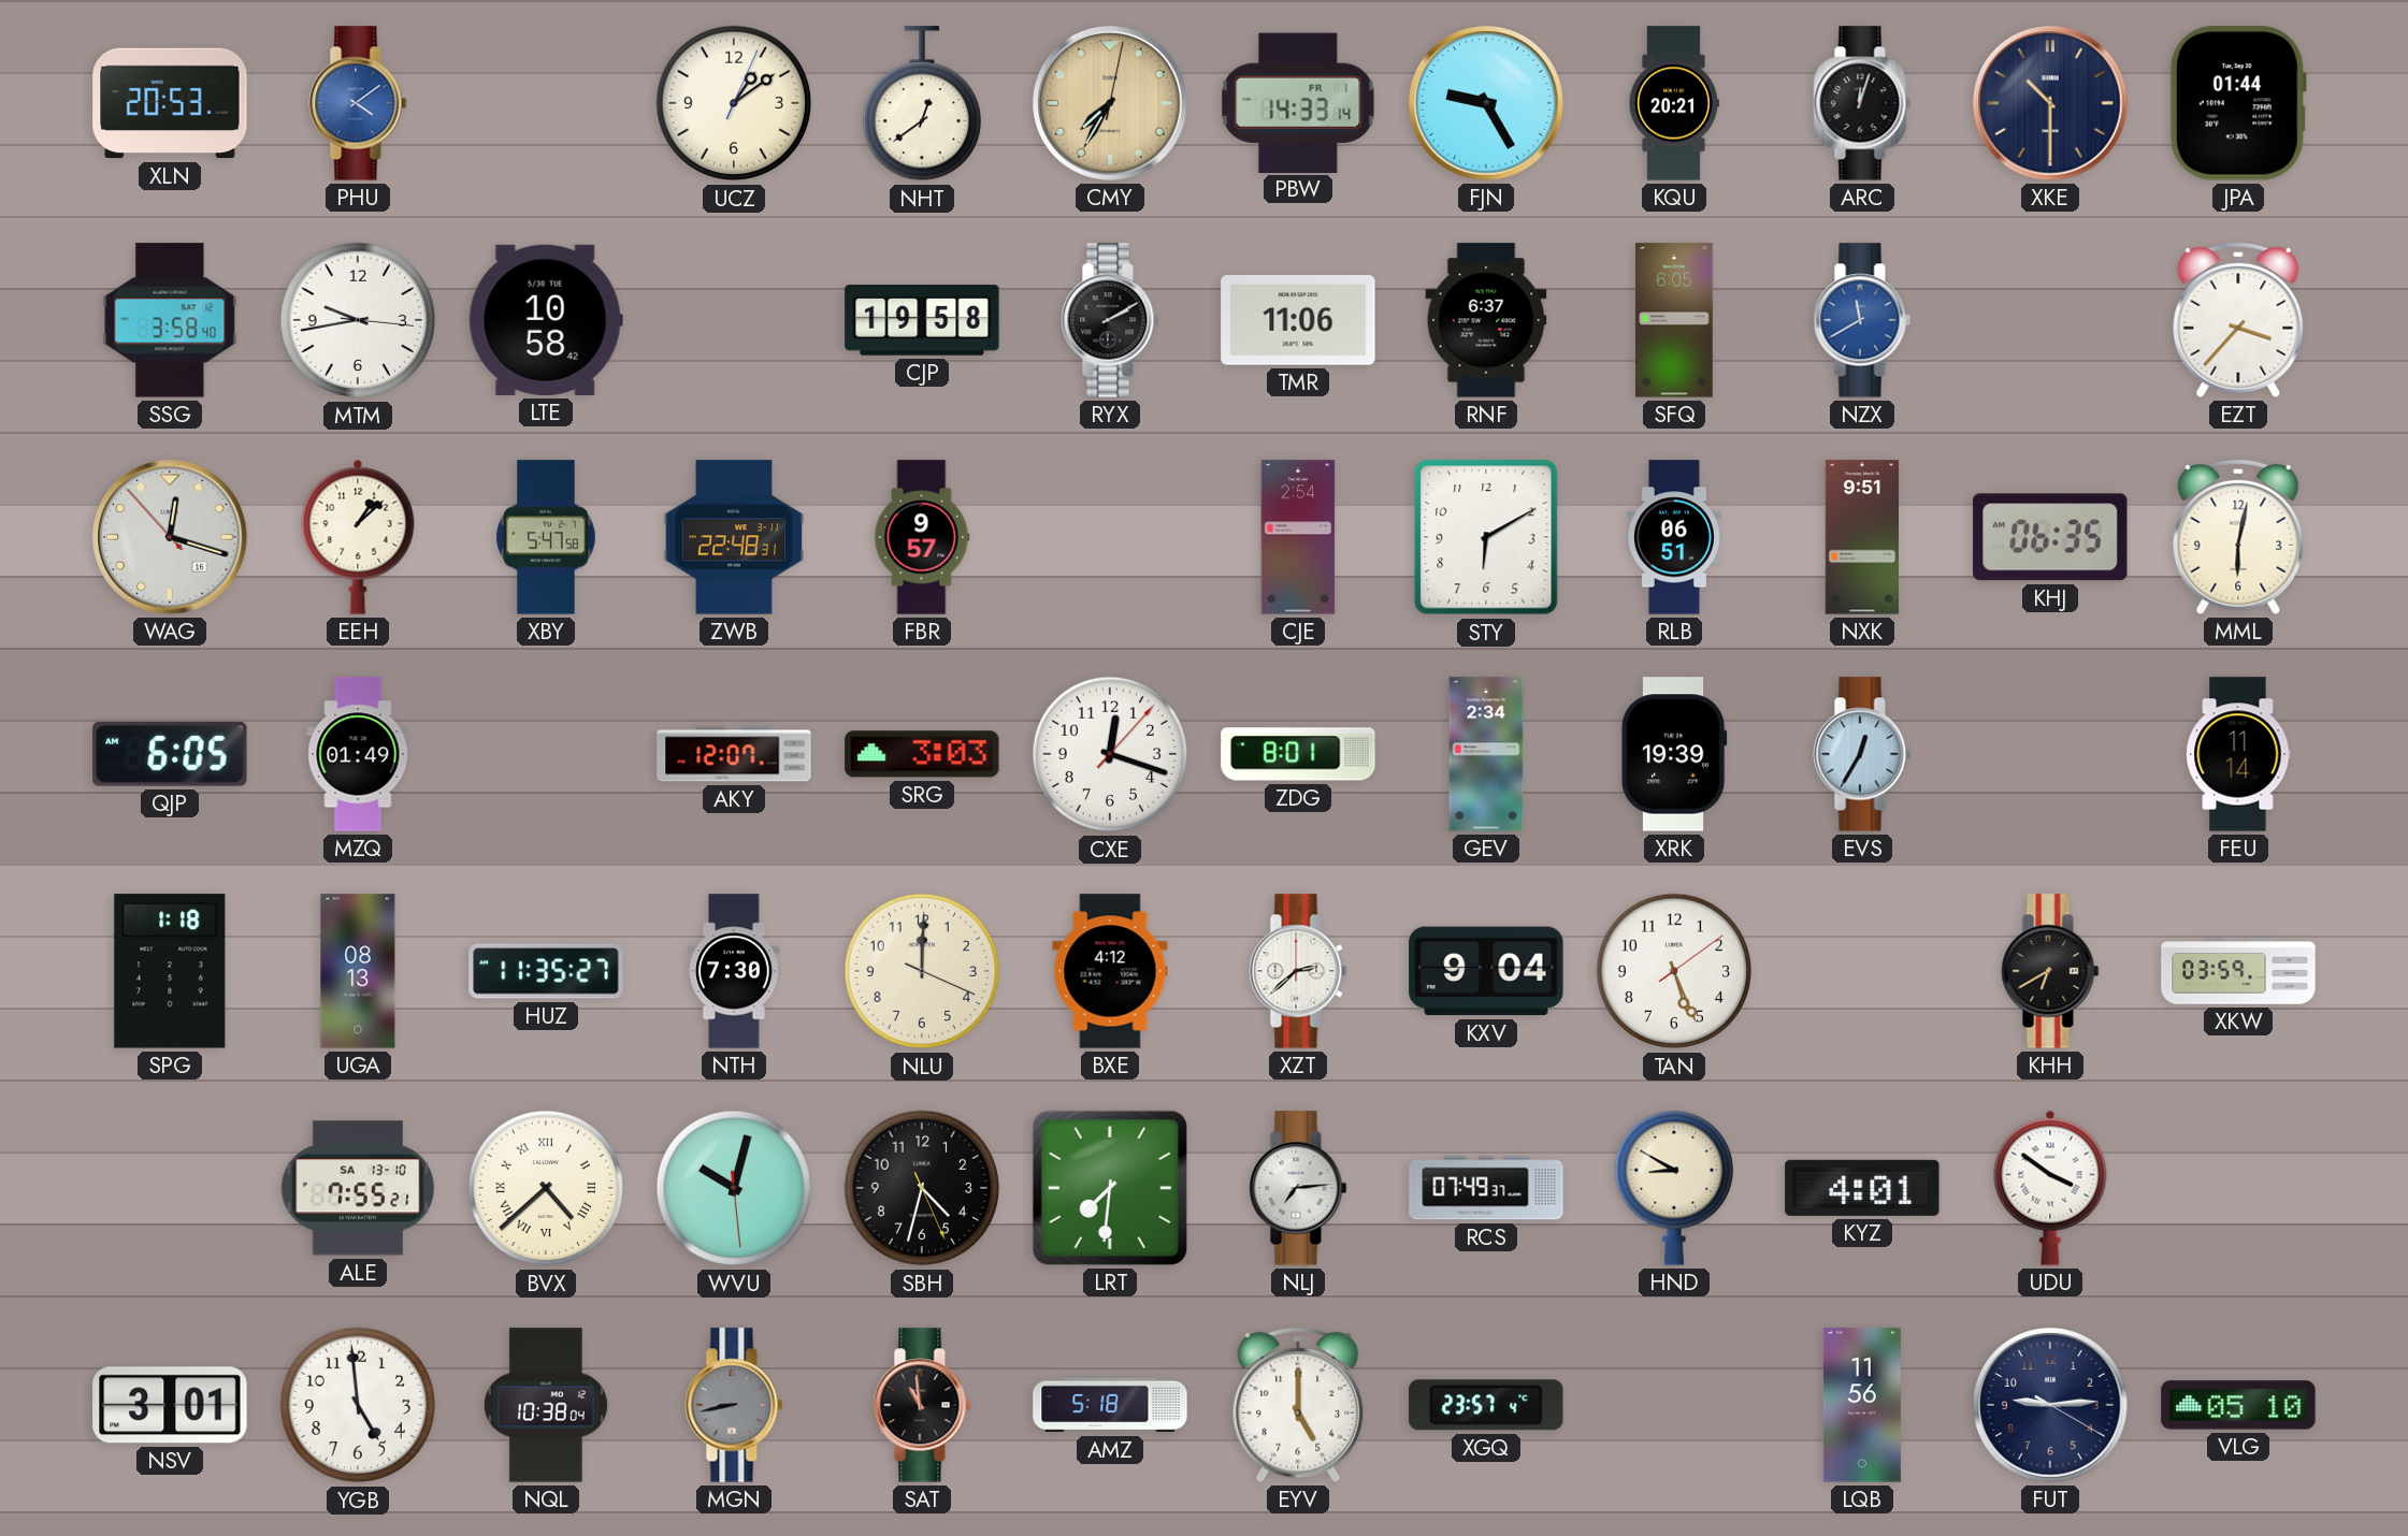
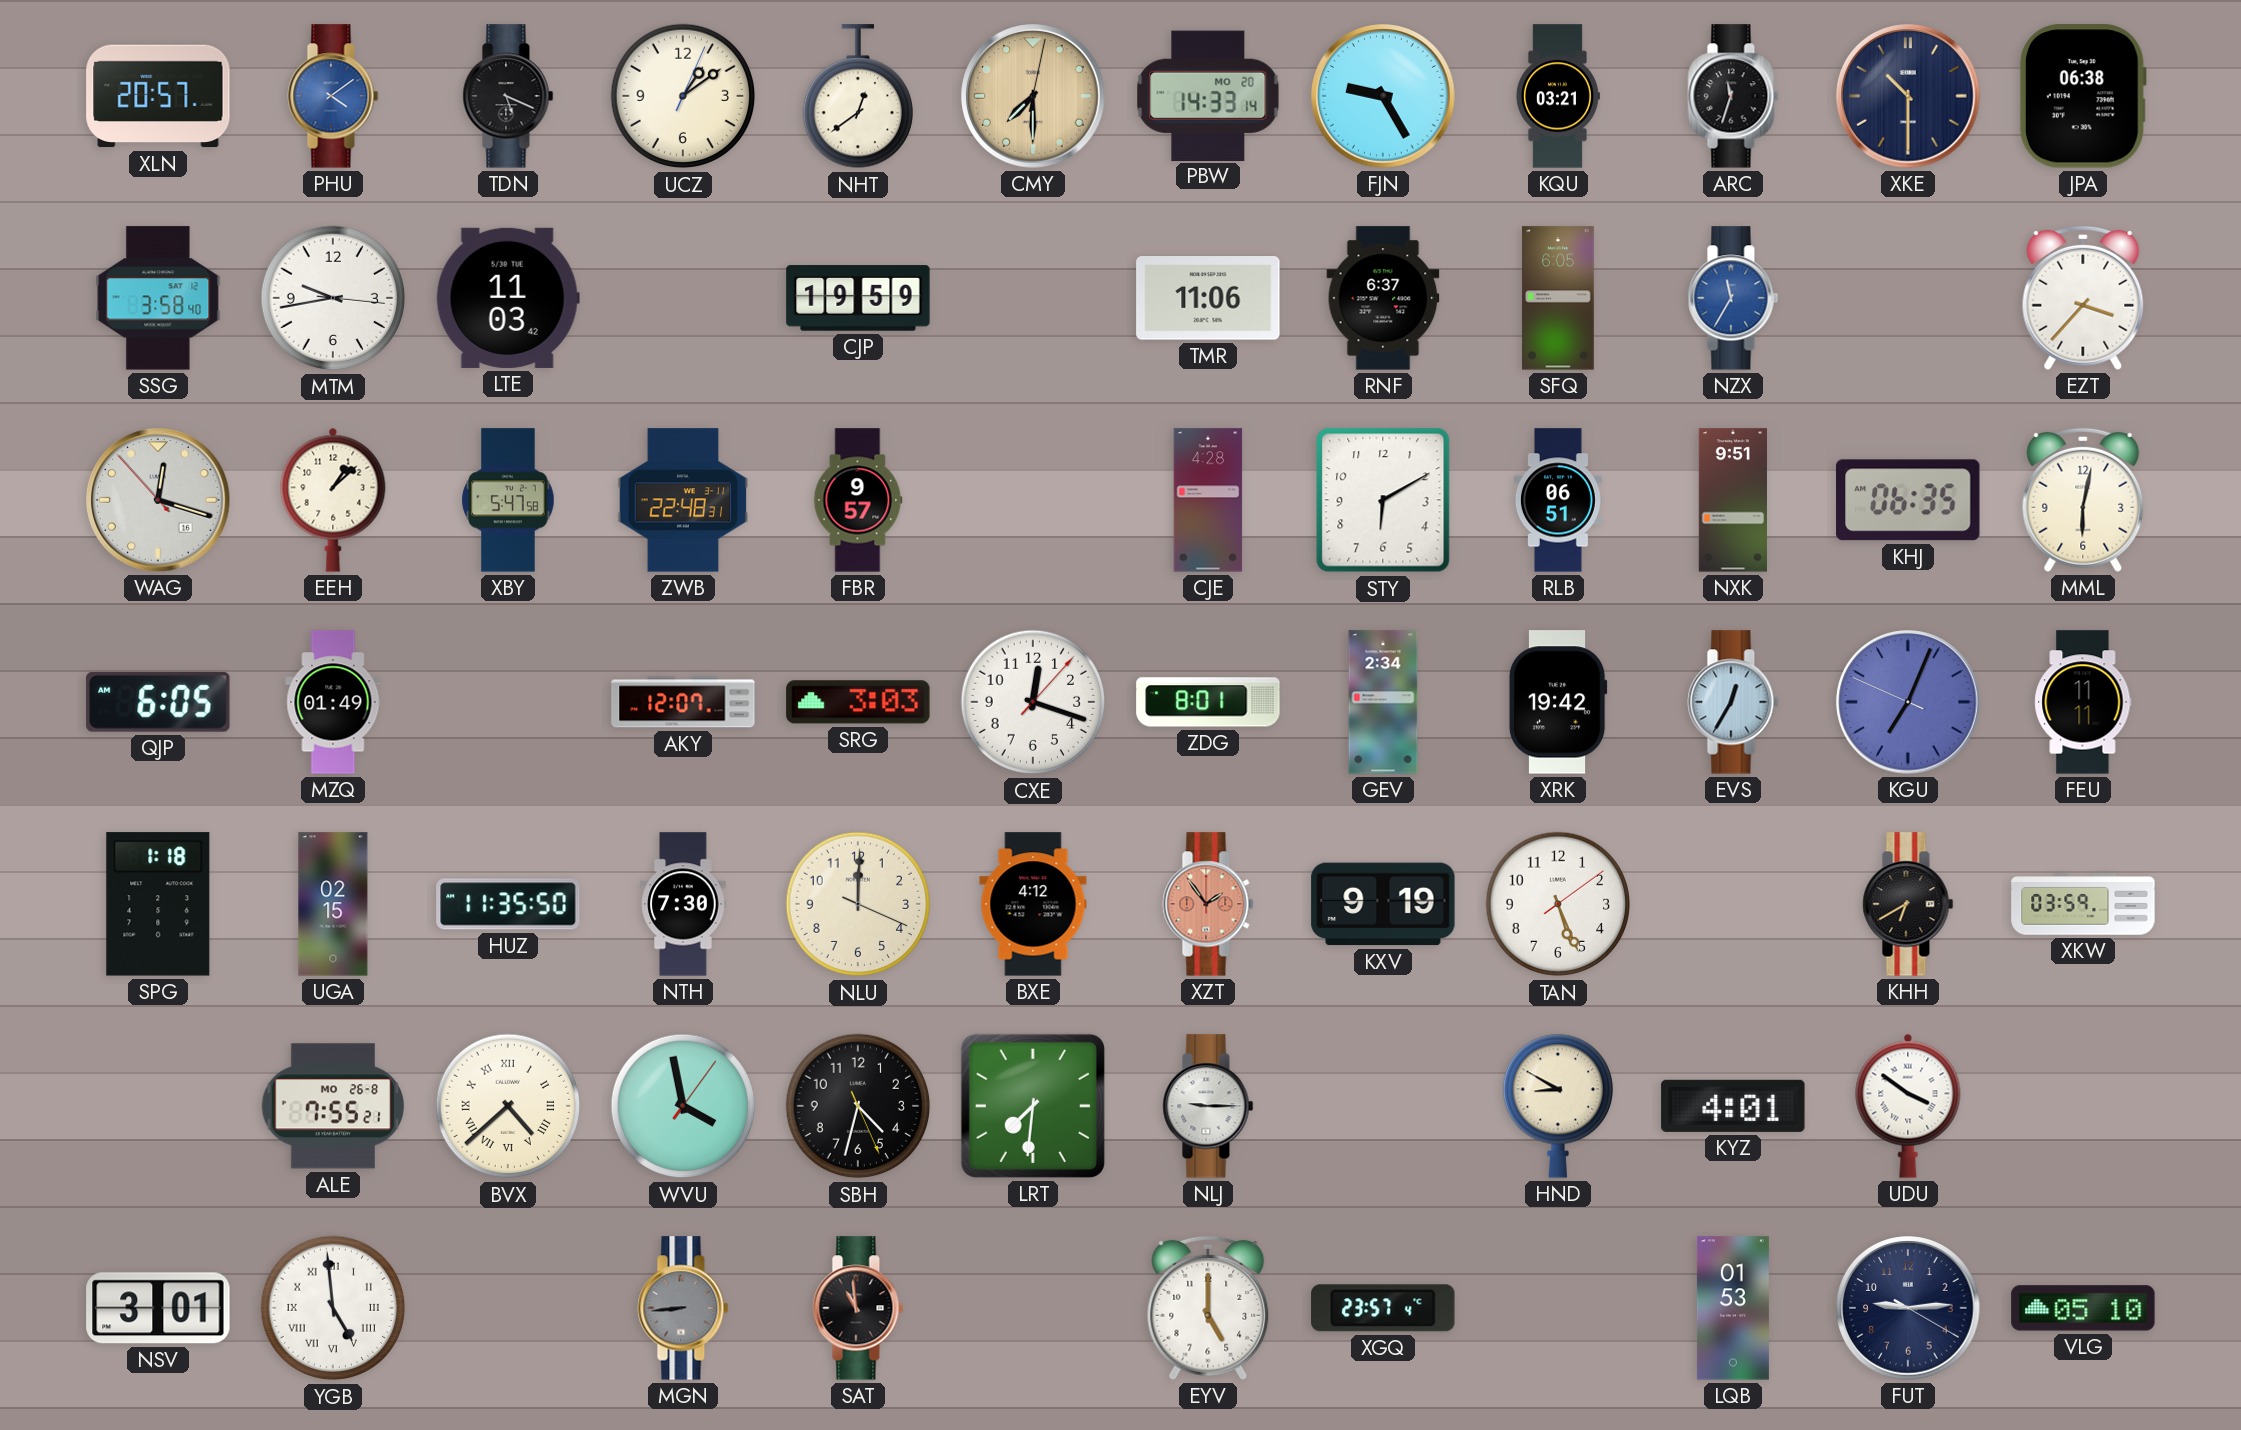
XLN: 20:53 -> 20:57 (158, 96)
TDN: none -> 5:19 (508, 96)
CMY: 7:35 -> 7:30 (1033, 96)
PBW date: FR 1 -> MO 20 (1208, 95)
KQU: 20:21 -> 03:21 (1558, 96)
ARC: 12:03 -> 11:33 (1733, 96)
JPA: 01:44 -> 06:38 (2083, 96)
LTE: 10:58 -> 11:03 (508, 298)
CJP: 19:58 -> 19:59 (858, 298)
RYX: 2:10 -> none (1110, 320)
NZX: 11:40 -> 11:35 (1733, 298)
CJE: 2:54 -> 4:28 (1208, 500)
XRK: 19:39 -> 19:42 (1558, 702)
KGU: none -> 7:03 (1908, 702)
FEU: 11:14 -> 11:11 (2083, 702)
UGA: 08:13 -> 02:15 (333, 904)
HUZ: 11:35:27 -> 11:35:50 (508, 904)
XZT: 2:38 -> 1:54 (1208, 904)
XZT dial: white -> salmon (1208, 904)
KXV: 9:04 -> 9:19 (1383, 904)
ALE date: SA 13-10 -> MO 26-8 (333, 1106)
WVU: 10:02 -> 3:58 (683, 1106)
NLJ: 7:14 -> 9:15 (1208, 1106)
RCS: 07:49 -> none (1486, 1188)
YGB numerals: Arabic -> Roman (333, 1308)
NQL: 10:38 -> none (546, 1405)
MGN: 8:43 -> 8:44 (683, 1308)
AMZ: 5:18 -> none (1110, 1405)
LQB: 11:56 -> 01:53 (1733, 1308)
